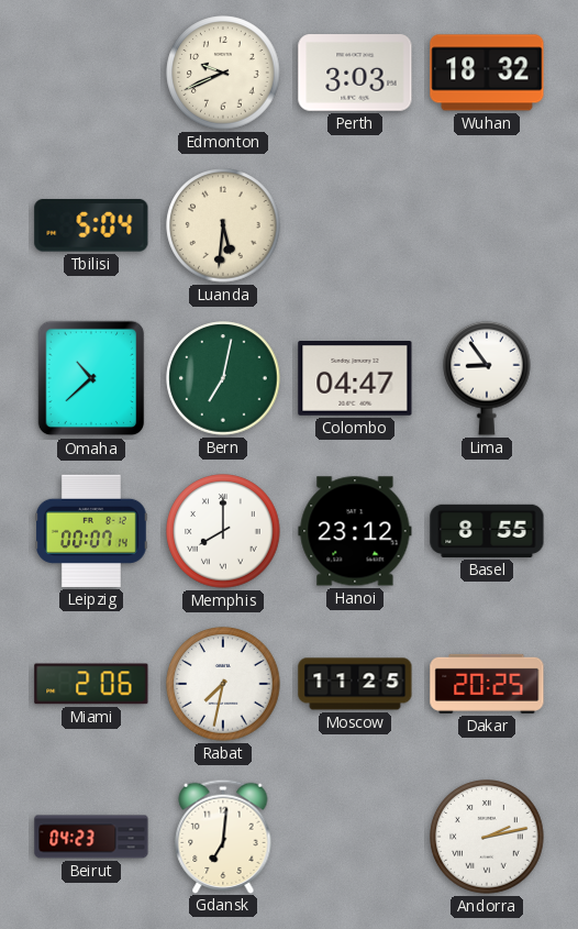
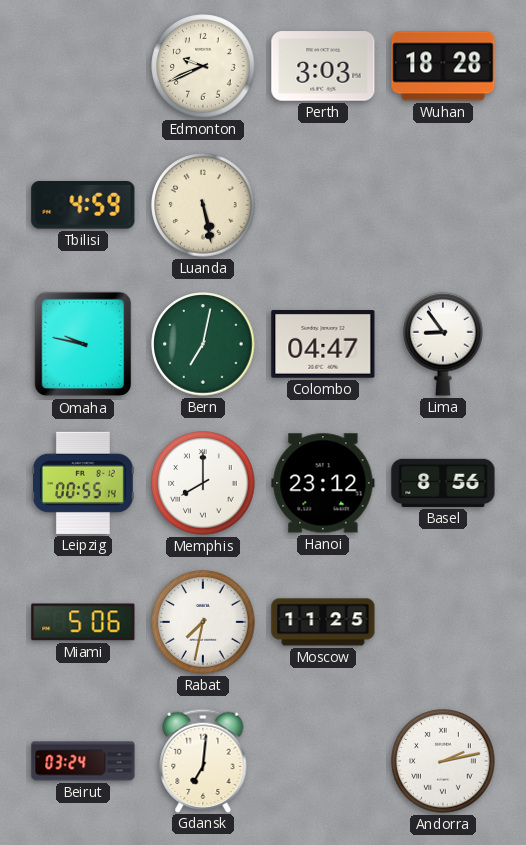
Wuhan: 18:32 -> 18:28 (443, 66)
Tbilisi: 5:04 -> 4:59 (83, 206)
Luanda: 5:31 -> 5:28 (203, 205)
Omaha: 10:38 -> 9:47 (83, 344)
Leipzig: 00:07 -> 00:55 (84, 483)
Basel: 8:55 -> 8:56 (443, 483)
Miami: 2:06 -> 5:06 (83, 622)
Dakar: 20:25 -> none (487, 684)
Beirut: 04:23 -> 03:24 (83, 761)
